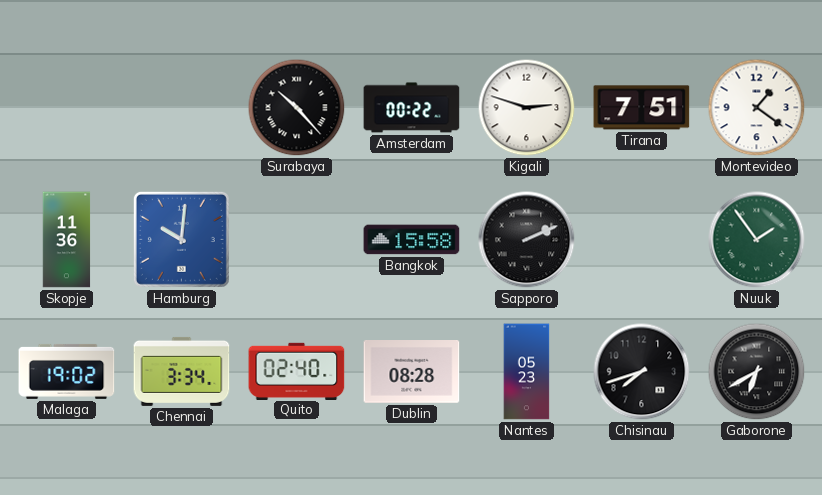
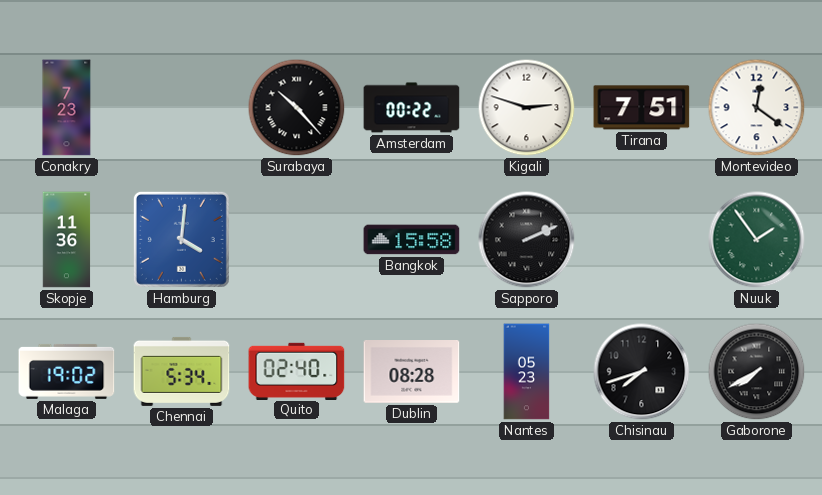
Conakry: none -> 7:23 (67, 108)
Montevideo: 1:21 -> 12:21 (757, 108)
Hamburg: 10:01 -> 4:01 (181, 239)
Chennai: 3:34 -> 5:34 (182, 371)
Gaborone: 6:40 -> 7:40 (757, 372)
